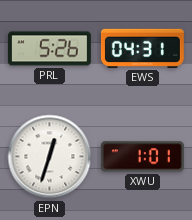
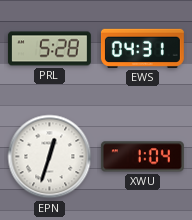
PRL: 5:26 -> 5:28 (49, 49)
XWU: 1:01 -> 1:04 (142, 157)
